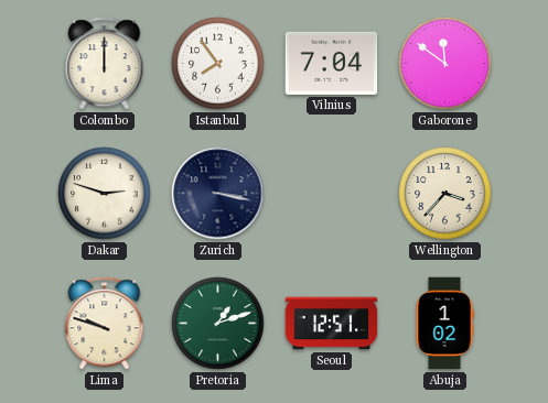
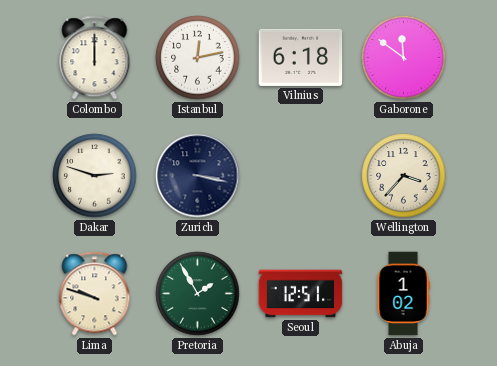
Istanbul: 7:54 -> 12:13 (198, 58)
Vilnius: 7:04 -> 6:18 (301, 57)
Pretoria: 1:12 -> 1:55 (198, 294)
